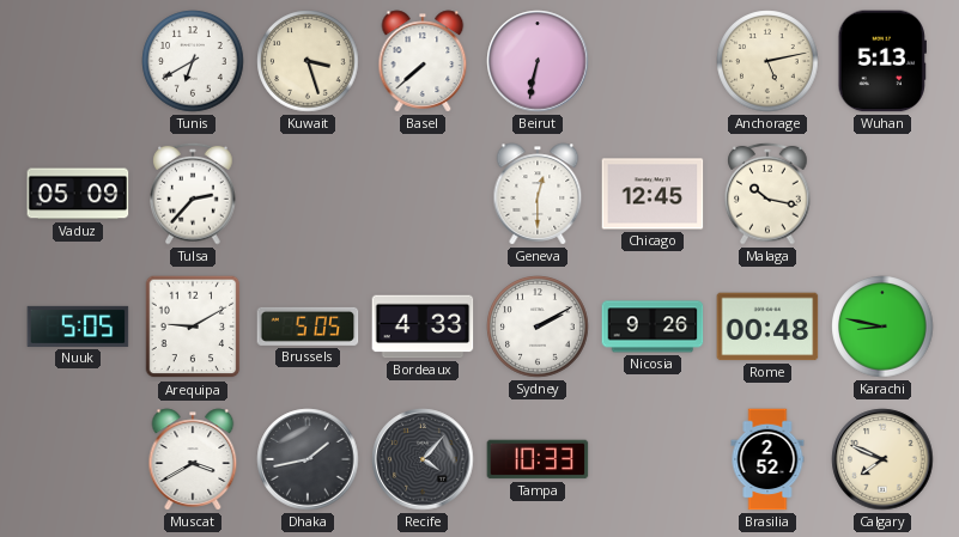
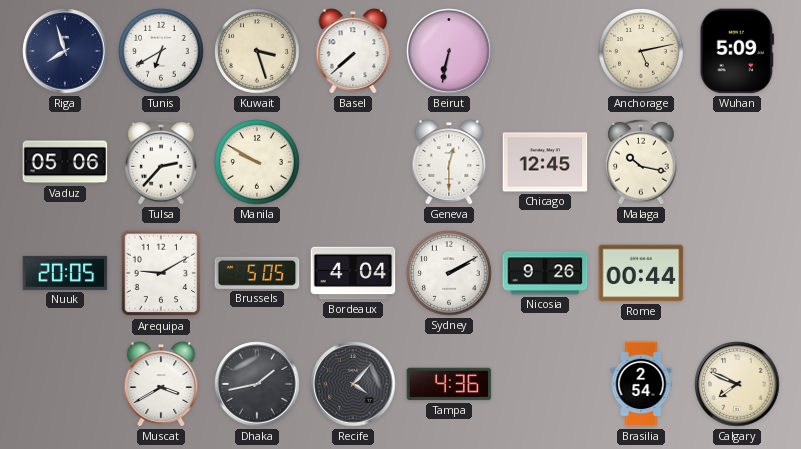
Riga: none -> 7:57 (65, 51)
Wuhan: 5:13 -> 5:09 (737, 51)
Vaduz: 05:09 -> 05:06 (65, 162)
Manila: none -> 9:50 (257, 162)
Nuuk: 5:05 -> 20:05 (65, 273)
Bordeaux: 4:33 -> 4:04 (353, 273)
Rome: 00:48 -> 00:44 (641, 273)
Karachi: 8:47 -> none (882, 327)
Tampa: 10:33 -> 4:36 (449, 384)
Brasilia: 2:52 -> 2:54 (641, 384)
